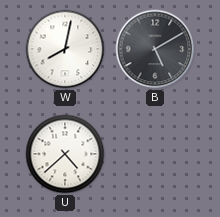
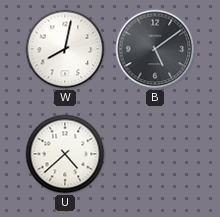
B: 5:10 -> 5:09 (155, 49)
